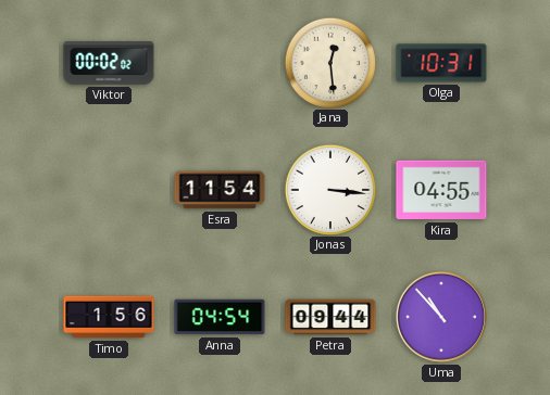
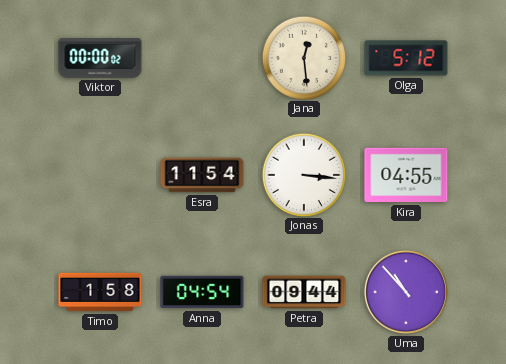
Viktor: 00:02 -> 00:00 (100, 58)
Olga: 10:31 -> 5:12 (406, 58)
Timo: 1:56 -> 1:58 (100, 292)
